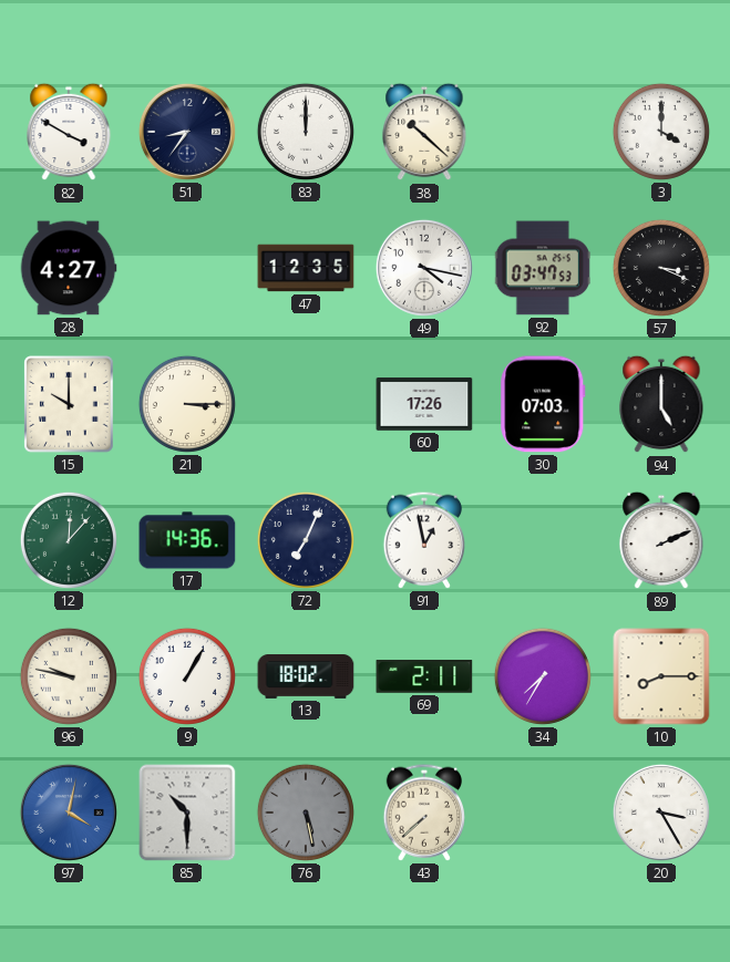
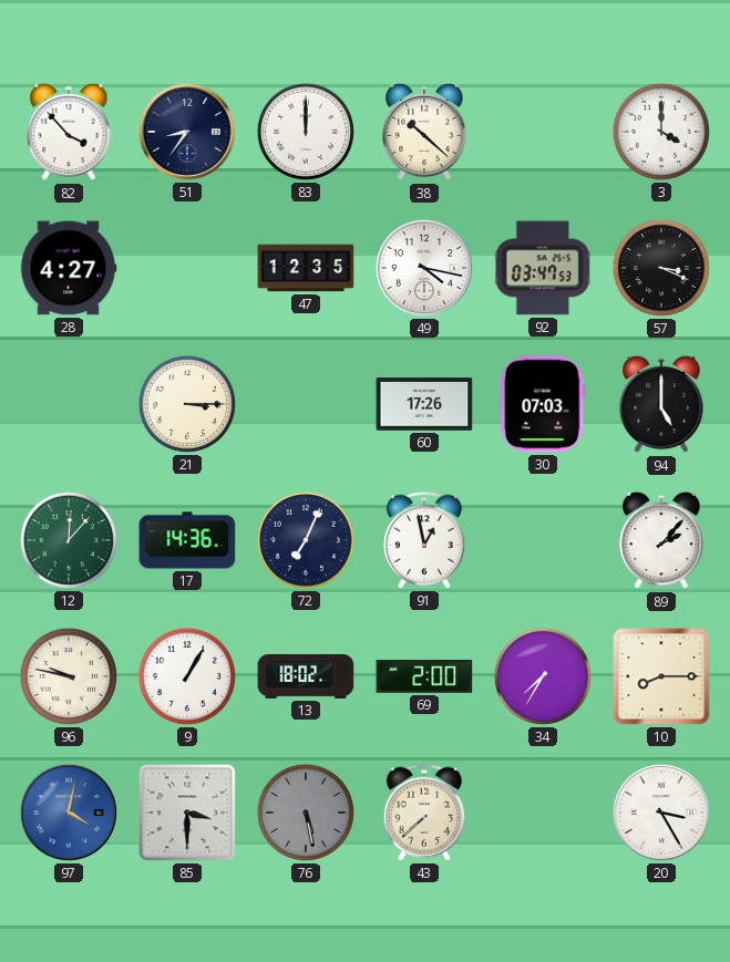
82: 3:50 -> 3:53 (69, 132)
15: 10:00 -> none (70, 404)
89: 2:11 -> 2:07 (661, 540)
69: 2:11 -> 2:00 (424, 677)
85: 10:30 -> 3:30 (187, 813)
